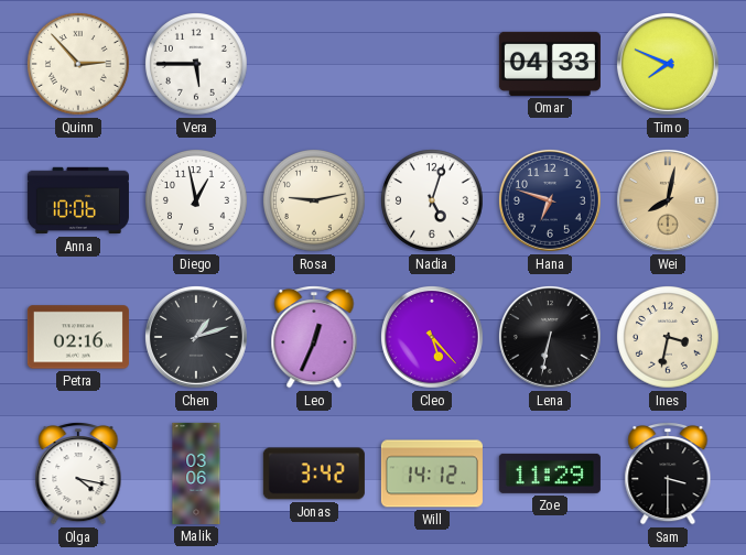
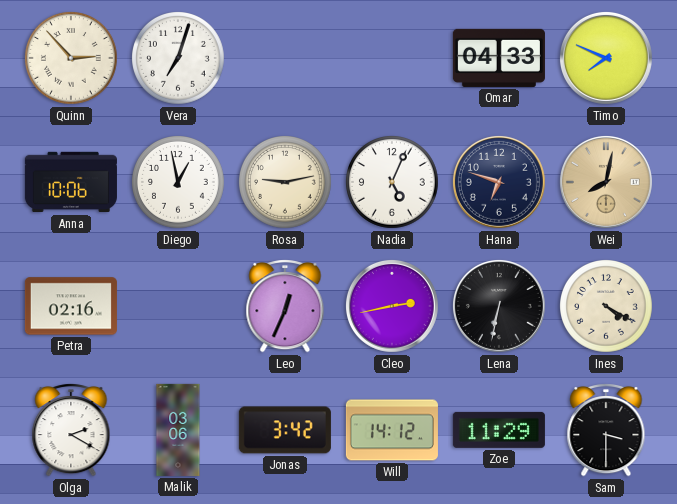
Vera: 5:45 -> 7:03 (179, 59)
Nadia: 5:03 -> 5:04 (393, 183)
Chen: 1:12 -> none (196, 337)
Cleo: 5:23 -> 2:43 (392, 306)
Ines: 3:32 -> 4:20 (607, 307)
Olga: 4:17 -> 2:20 (71, 431)
